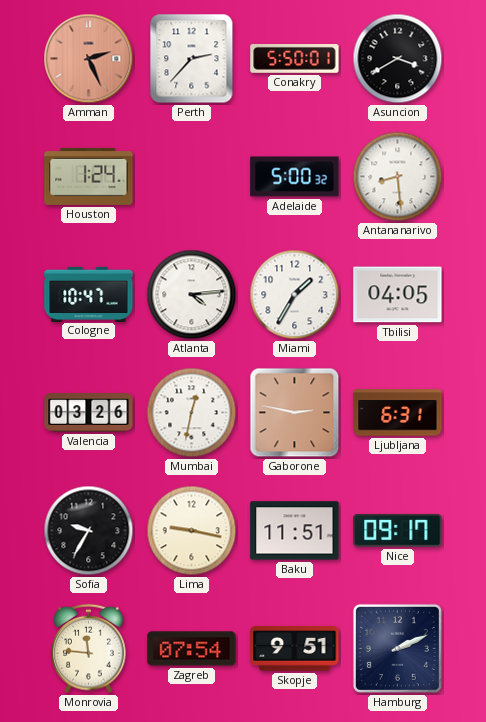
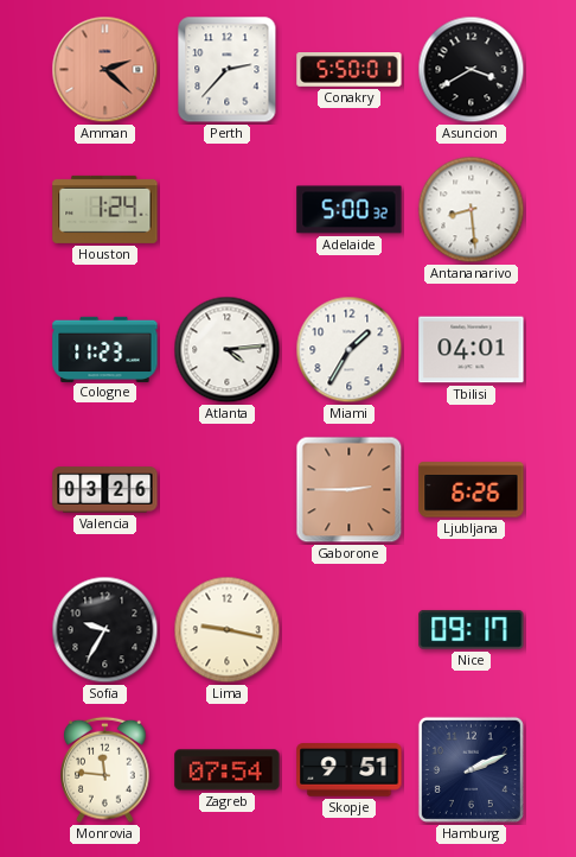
Amman: 2:26 -> 2:22 (105, 70)
Cologne: 10:47 -> 11:23 (105, 349)
Tbilisi: 04:05 -> 04:01 (472, 350)
Mumbai: 12:32 -> none (192, 413)
Gaborone: 2:47 -> 2:45 (350, 490)
Ljubljana: 6:31 -> 6:26 (472, 490)
Baku: 11:51 -> none (295, 531)
